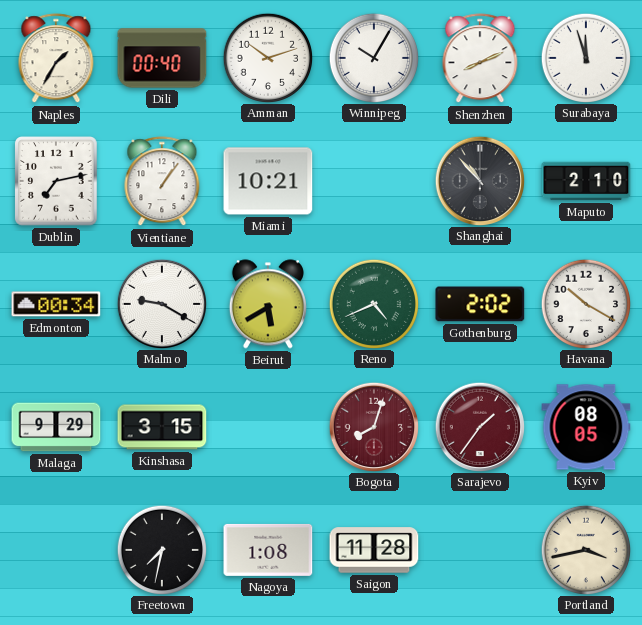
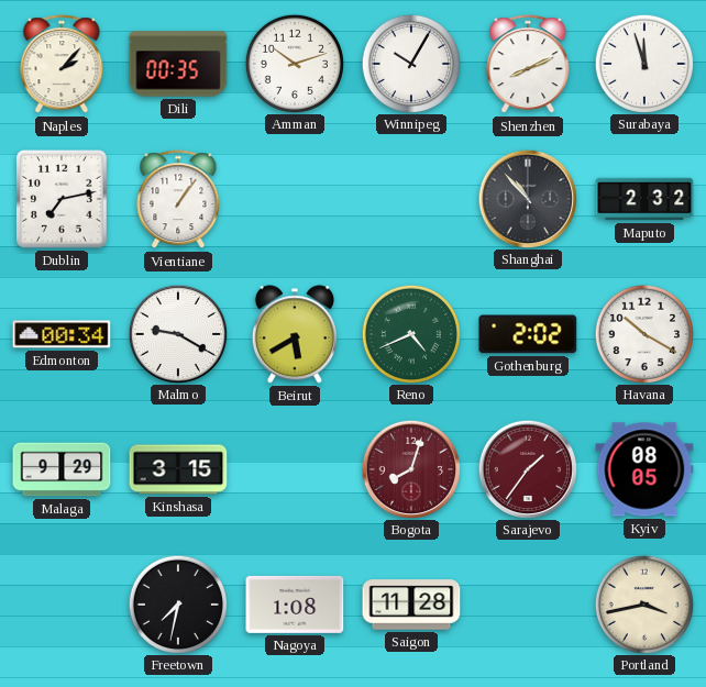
Naples: 1:35 -> 2:07 (62, 65)
Dili: 00:40 -> 00:35 (178, 64)
Miami: 10:21 -> none (268, 181)
Maputo: 2:10 -> 2:32 (644, 199)
